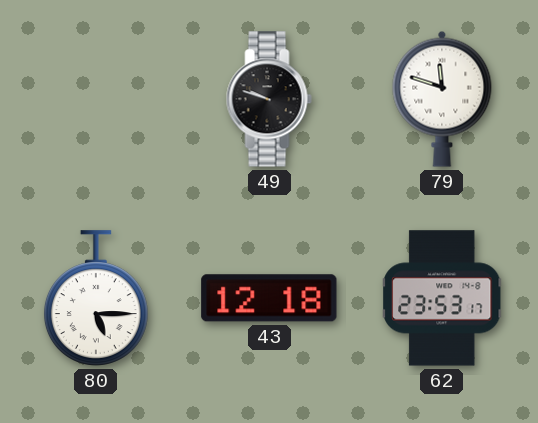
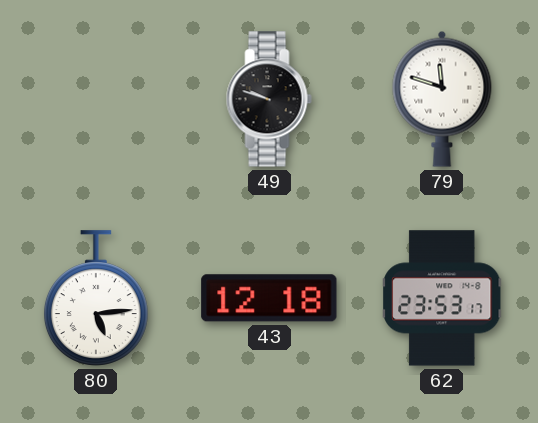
80: 5:15 -> 5:14 (96, 298)
